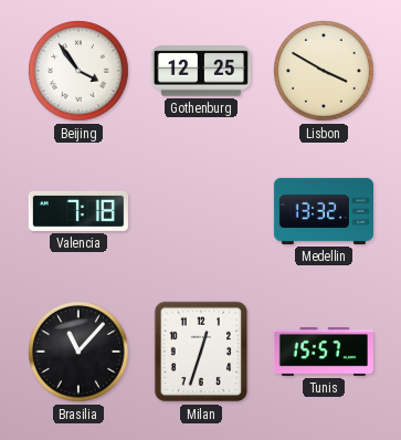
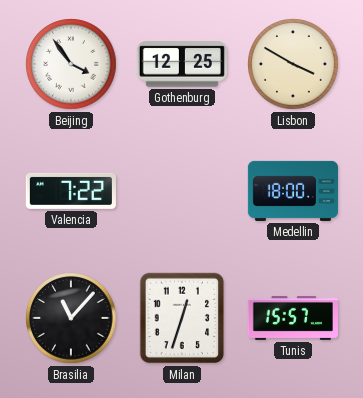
Valencia: 7:18 -> 7:22 (71, 191)
Medellin: 13:32 -> 18:00 (293, 191)
